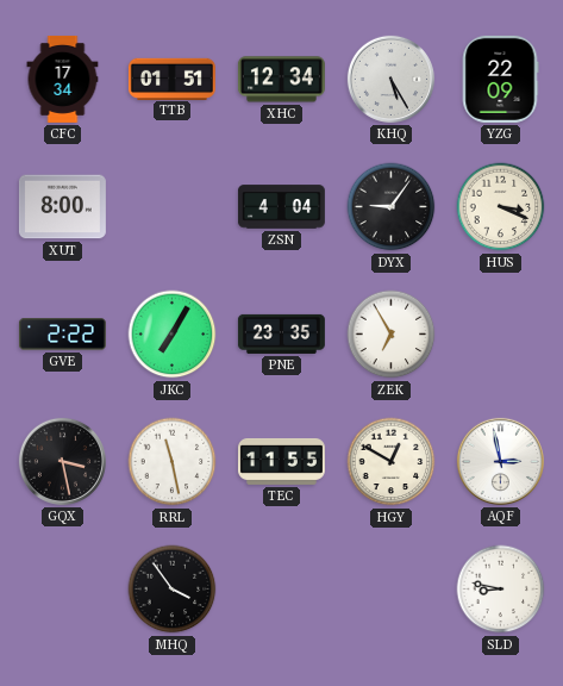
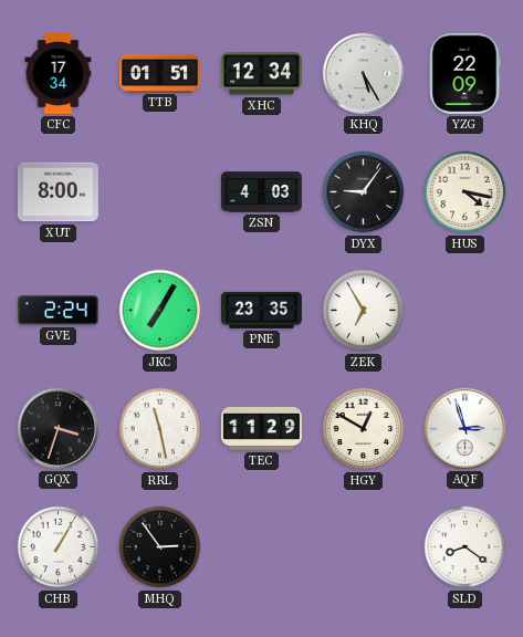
ZSN: 4:04 -> 4:03 (261, 192)
HUS: 3:19 -> 4:17 (466, 192)
GVE: 2:22 -> 2:24 (57, 311)
GQX: 3:28 -> 3:33 (57, 428)
TEC: 11:55 -> 11:29 (261, 428)
AQF: 2:58 -> 2:57 (464, 428)
CHB: none -> 1:05 (59, 547)
MHQ: 3:54 -> 2:54 (160, 547)
SLD: 8:47 -> 8:21 (466, 547)
